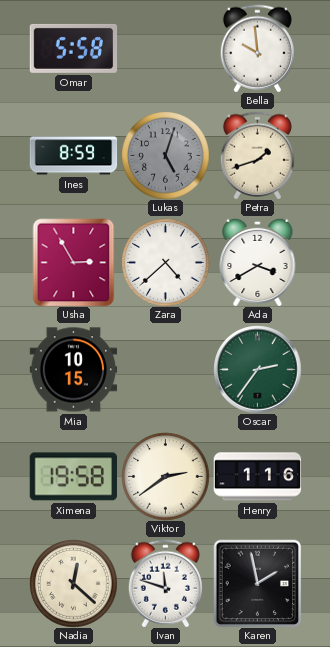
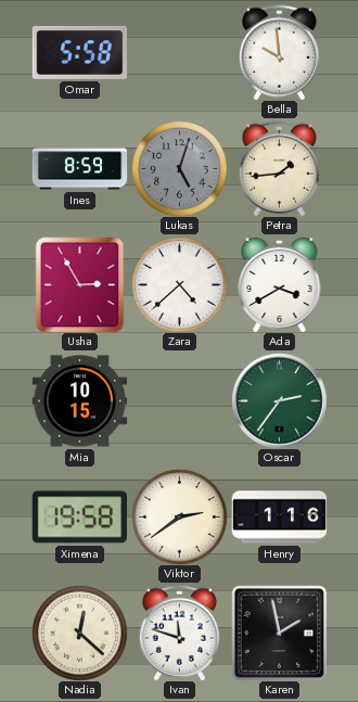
Petra: 1:42 -> 1:44 (279, 168)
